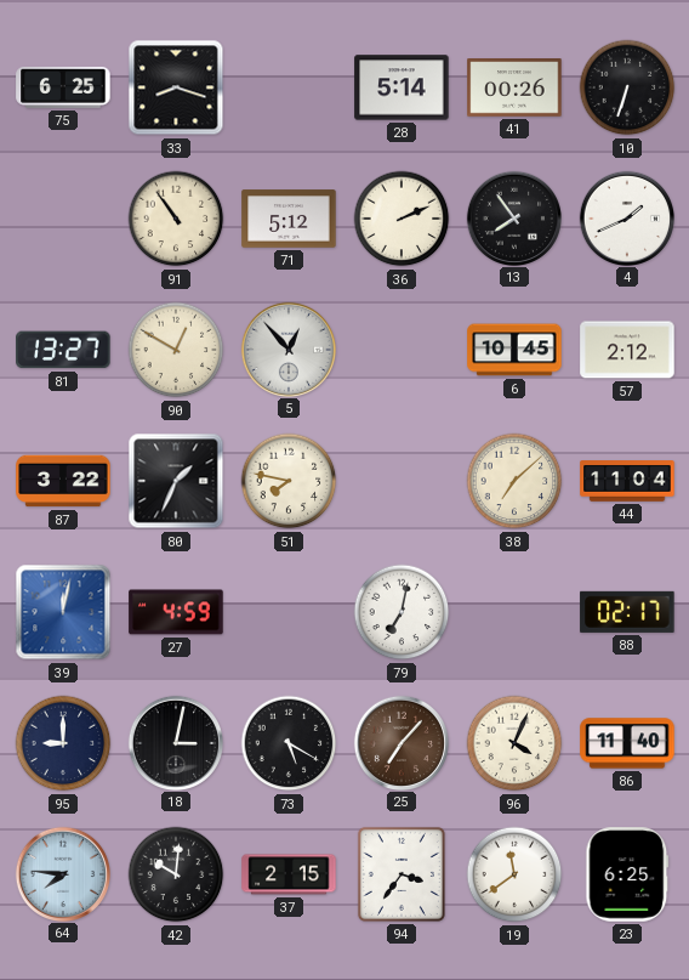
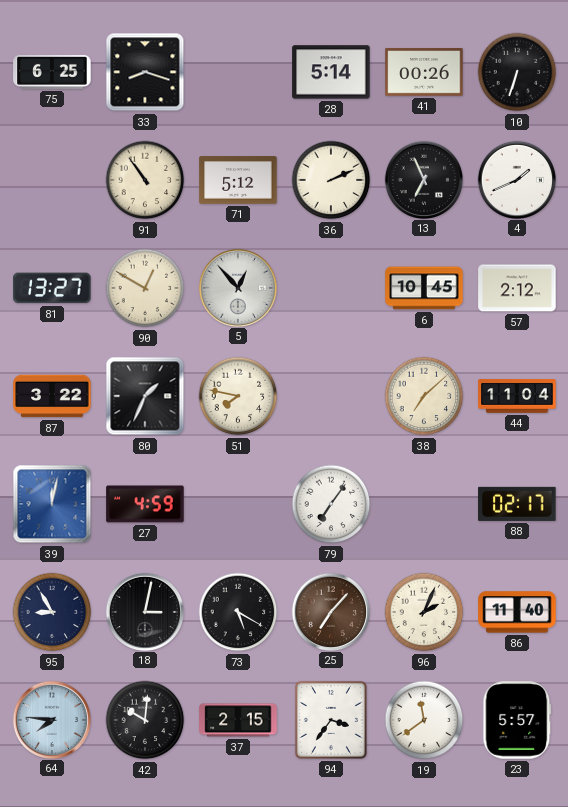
13: 7:54 -> 6:56 (423, 179)
79: 7:02 -> 7:06 (331, 504)
95: 9:00 -> 8:55 (52, 612)
96: 4:04 -> 2:04 (424, 612)
23: 6:25 -> 5:57 (517, 720)
